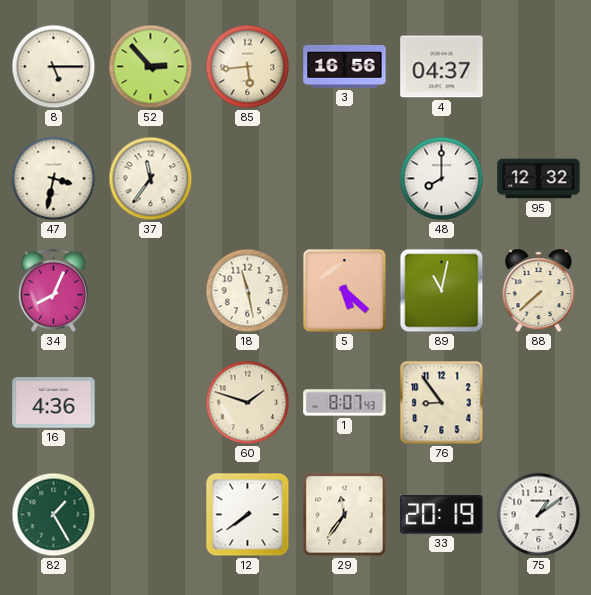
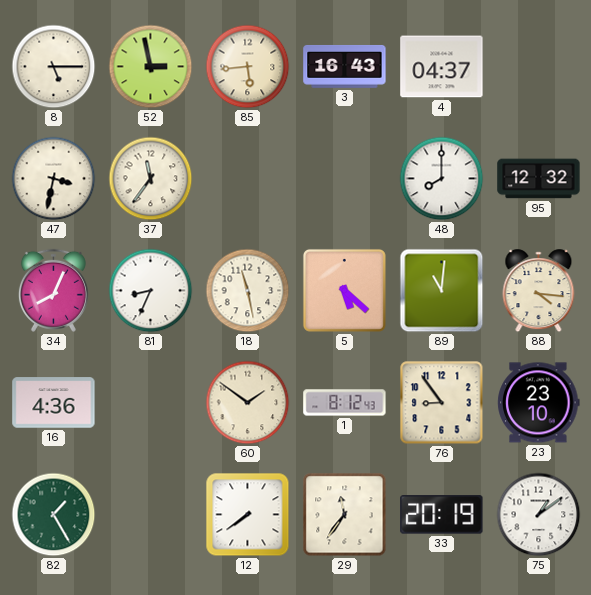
52: 2:53 -> 2:58 (151, 67)
3: 16:56 -> 16:43 (345, 66)
81: none -> 8:34 (151, 291)
89: 11:02 -> 11:01 (442, 291)
88: 7:38 -> 4:16 (539, 291)
60: 1:48 -> 1:51 (248, 403)
1: 8:07 -> 8:12 (345, 403)
23: none -> 23:10 (539, 403)
